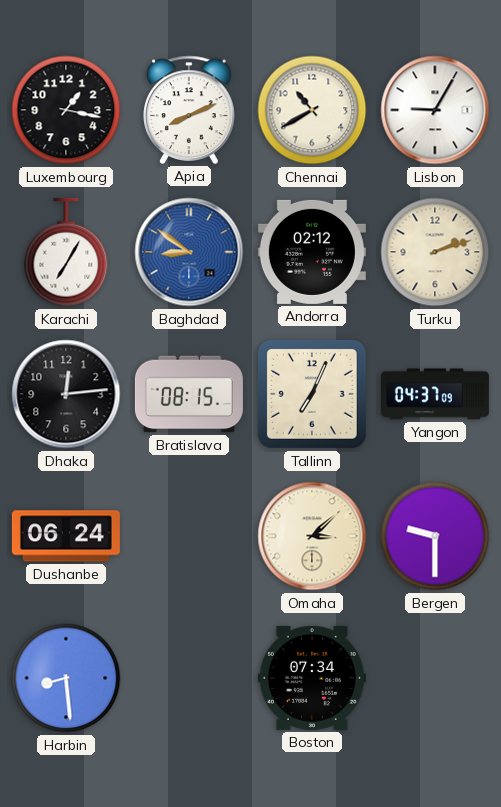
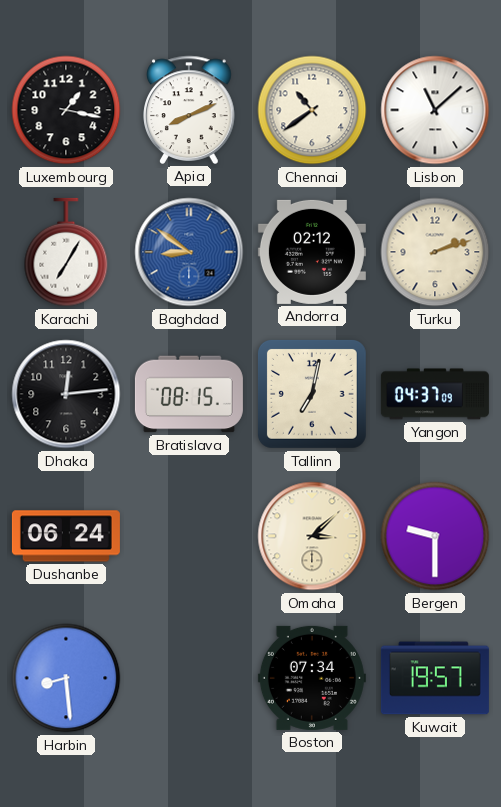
Chennai: 10:40 -> 10:39 (312, 110)
Lisbon: 9:05 -> 11:08 (435, 110)
Tallinn: 7:04 -> 7:02 (312, 394)
Kuwait: none -> 19:57 (435, 678)
